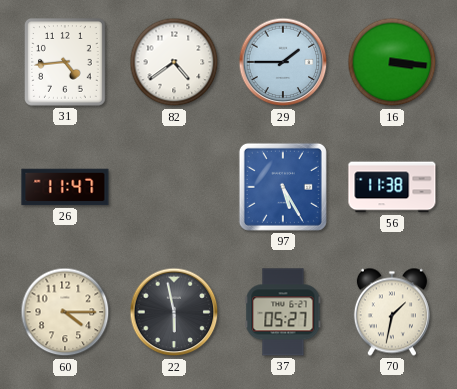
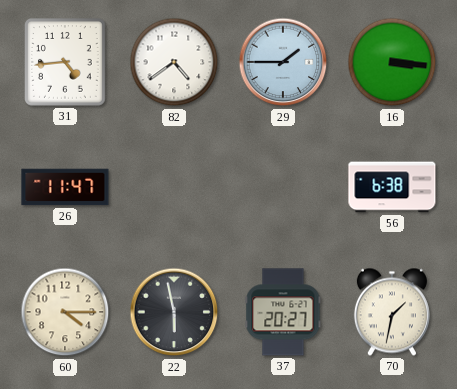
97: 5:25 -> none (283, 187)
56: 11:38 -> 6:38 (392, 187)
37: 05:27 -> 20:27 (283, 312)
